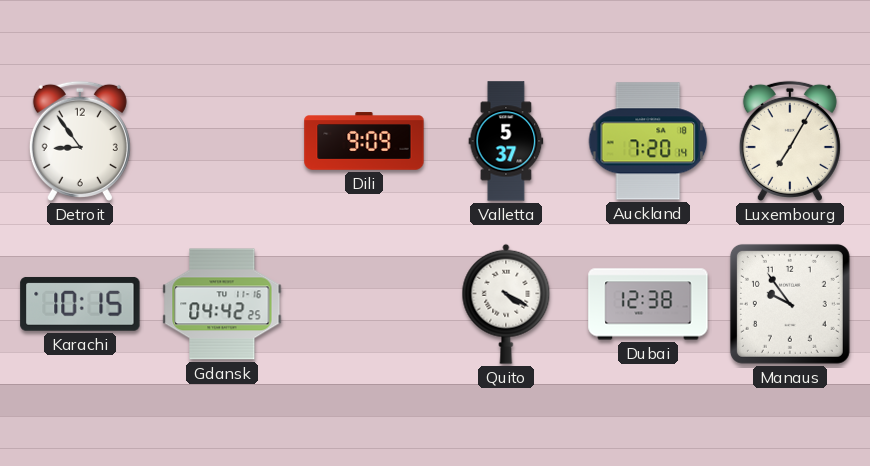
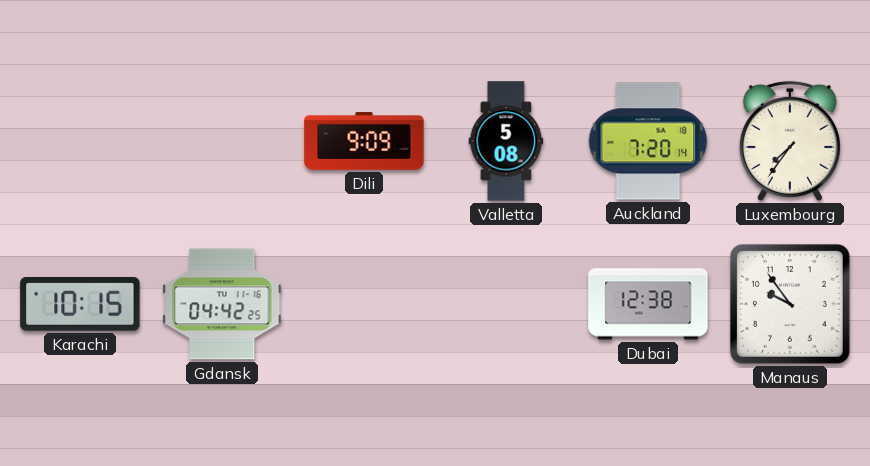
Detroit: 8:54 -> none (80, 141)
Valletta: 5:37 -> 5:08 (506, 141)
Luxembourg: 7:05 -> 7:36 (790, 141)
Quito: 4:20 -> none (506, 304)
